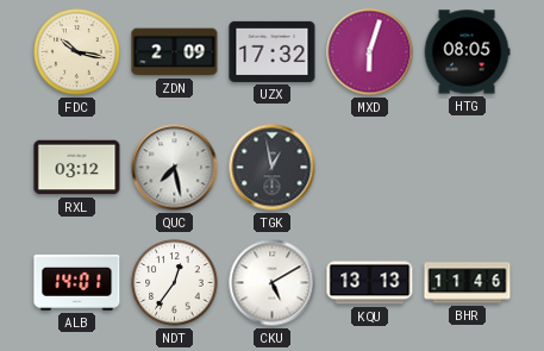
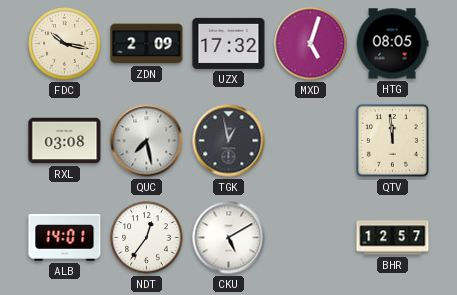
MXD: 6:03 -> 5:03 (311, 44)
RXL: 03:12 -> 03:08 (65, 141)
QTV: none -> 11:59 (392, 140)
KQU: 13:13 -> none (370, 283)
BHR: 11:46 -> 12:57 (393, 238)
